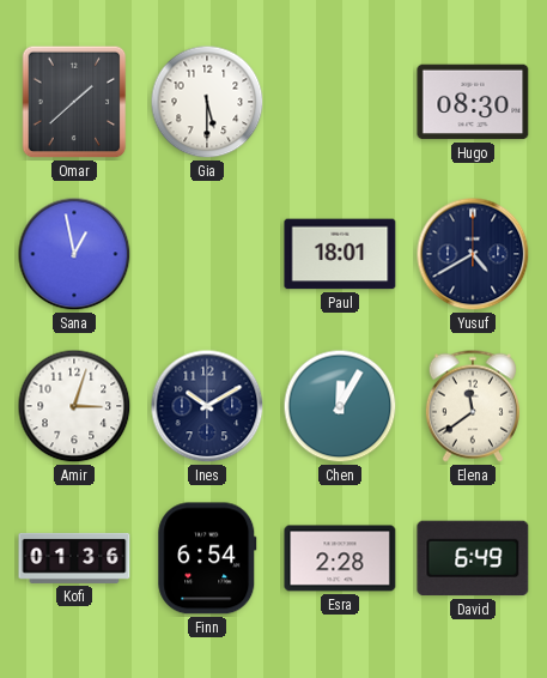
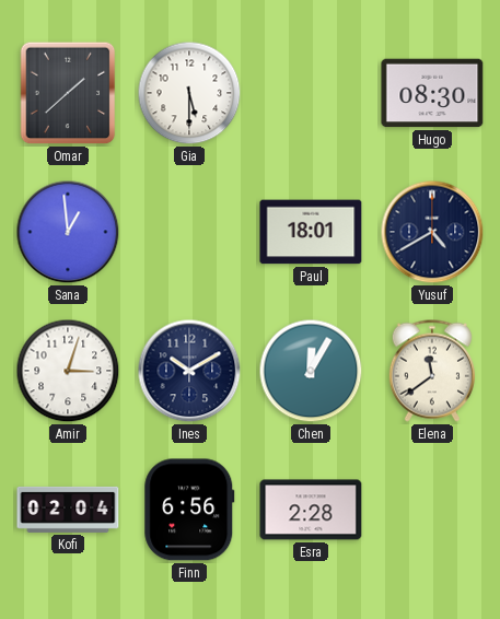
Sana: 12:58 -> 12:59 (68, 232)
Kofi: 01:36 -> 02:04 (68, 510)
Finn: 6:54 -> 6:56 (189, 510)
David: 6:49 -> none (473, 558)
